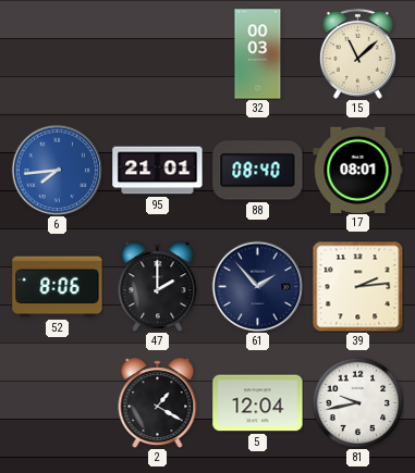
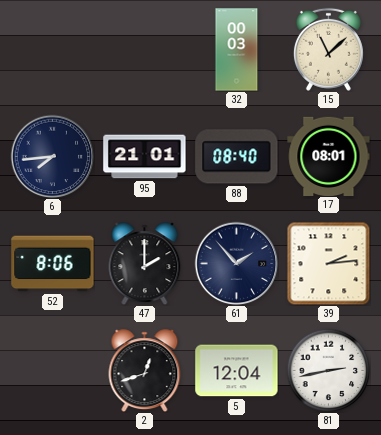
6 dial: blue -> navy (52, 156)
2: 1:20 -> 12:42 (145, 371)
81: 9:43 -> 2:43 (328, 370)
